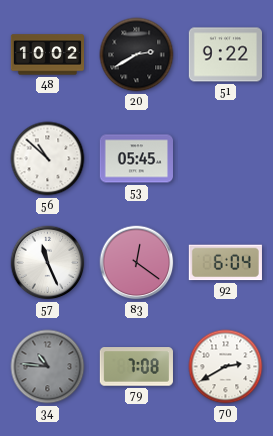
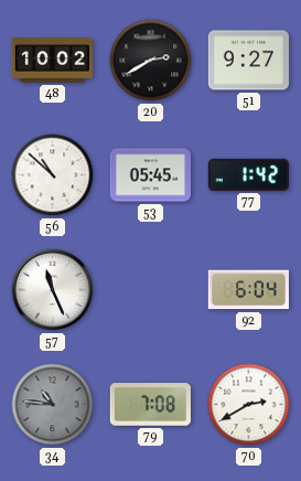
51: 9:22 -> 9:27 (248, 61)
77: none -> 1:42 (248, 174)
83: 12:21 -> none (137, 263)
